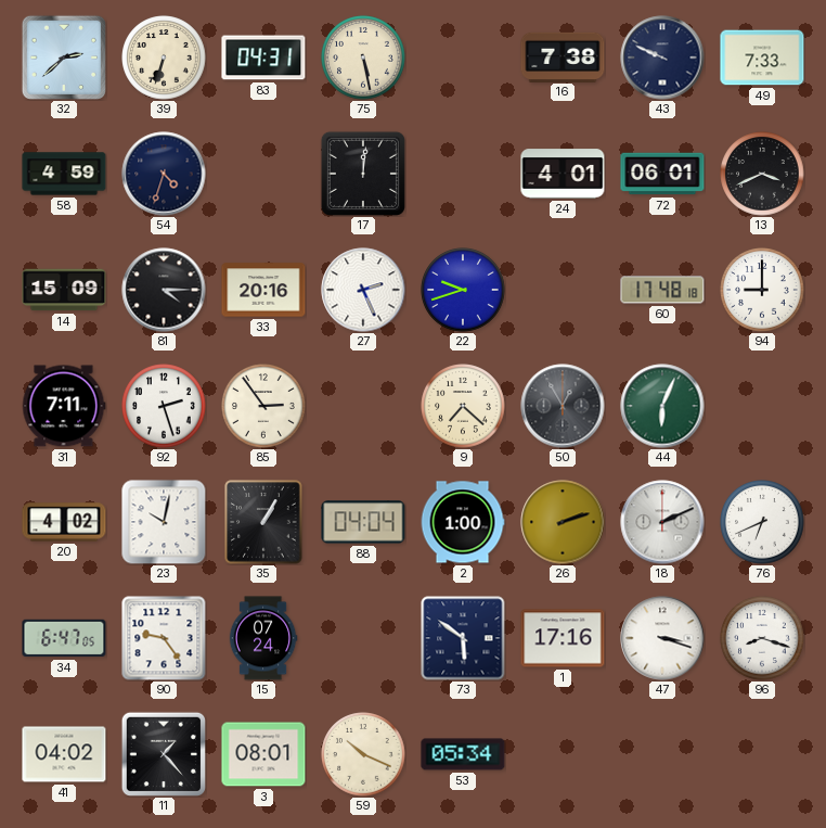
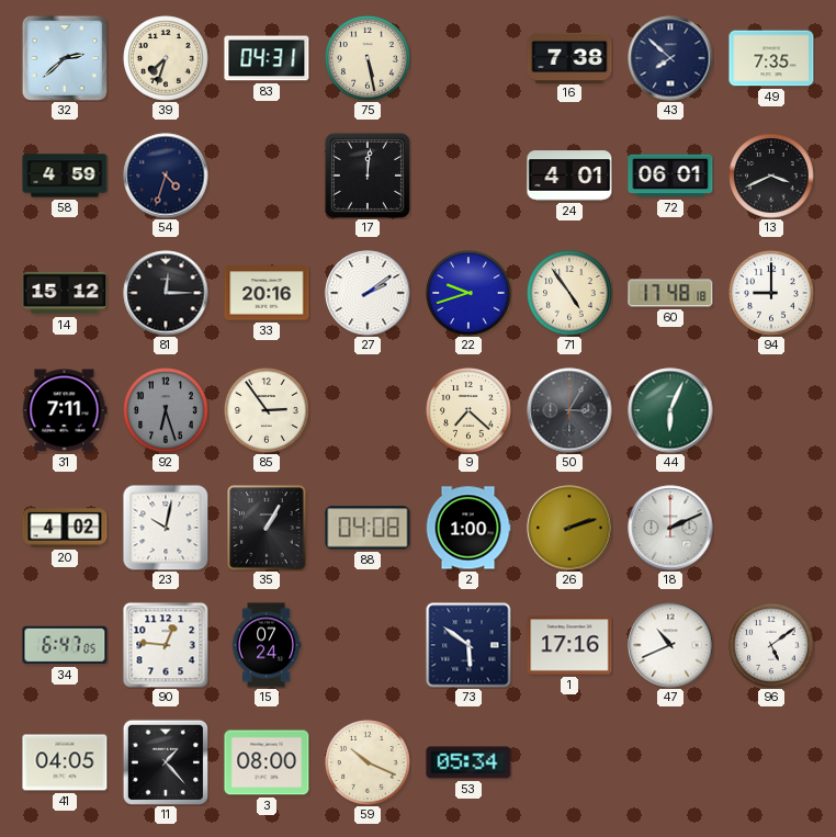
39: 6:33 -> 7:33 (166, 58)
43: 9:49 -> 7:52 (670, 58)
49: 7:33 -> 7:35 (771, 58)
14: 15:09 -> 15:12 (65, 293)
81: 4:15 -> 12:15 (166, 293)
27: 2:26 -> 2:09 (368, 293)
71: none -> 4:54 (569, 293)
92: 2:27 -> 6:27 (166, 410)
92 dial: white -> grey (166, 410)
50: 12:55 -> 3:05 (569, 410)
88: 04:04 -> 04:08 (368, 528)
76: 6:41 -> none (762, 522)
90: 9:24 -> 12:46 (166, 645)
47: 3:18 -> 10:41 (670, 645)
96: 8:18 -> 5:09 (771, 645)
41: 04:02 -> 04:05 (65, 762)
3: 08:01 -> 08:00 (267, 762)
